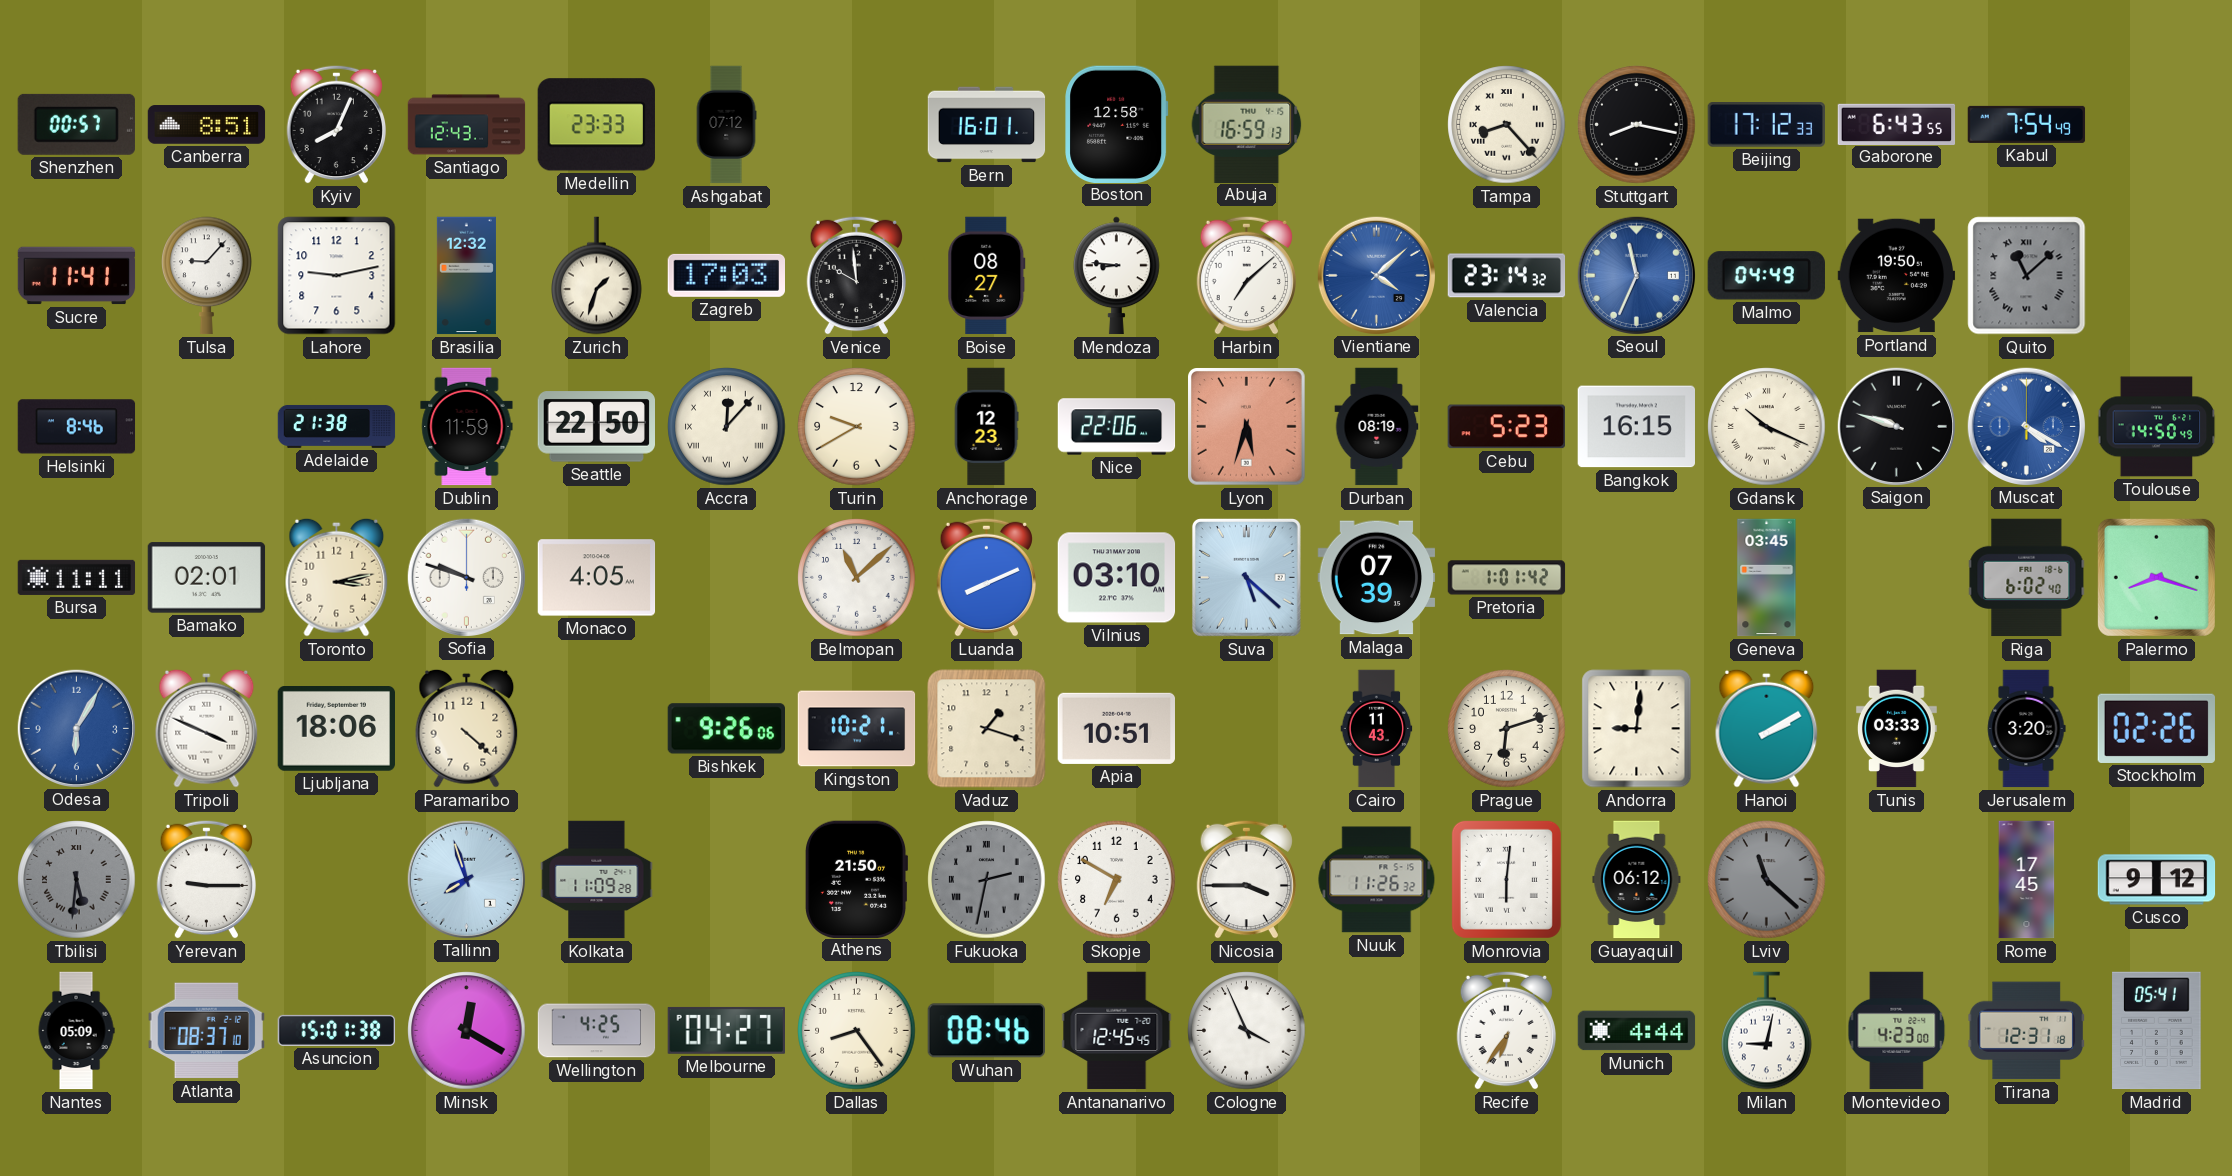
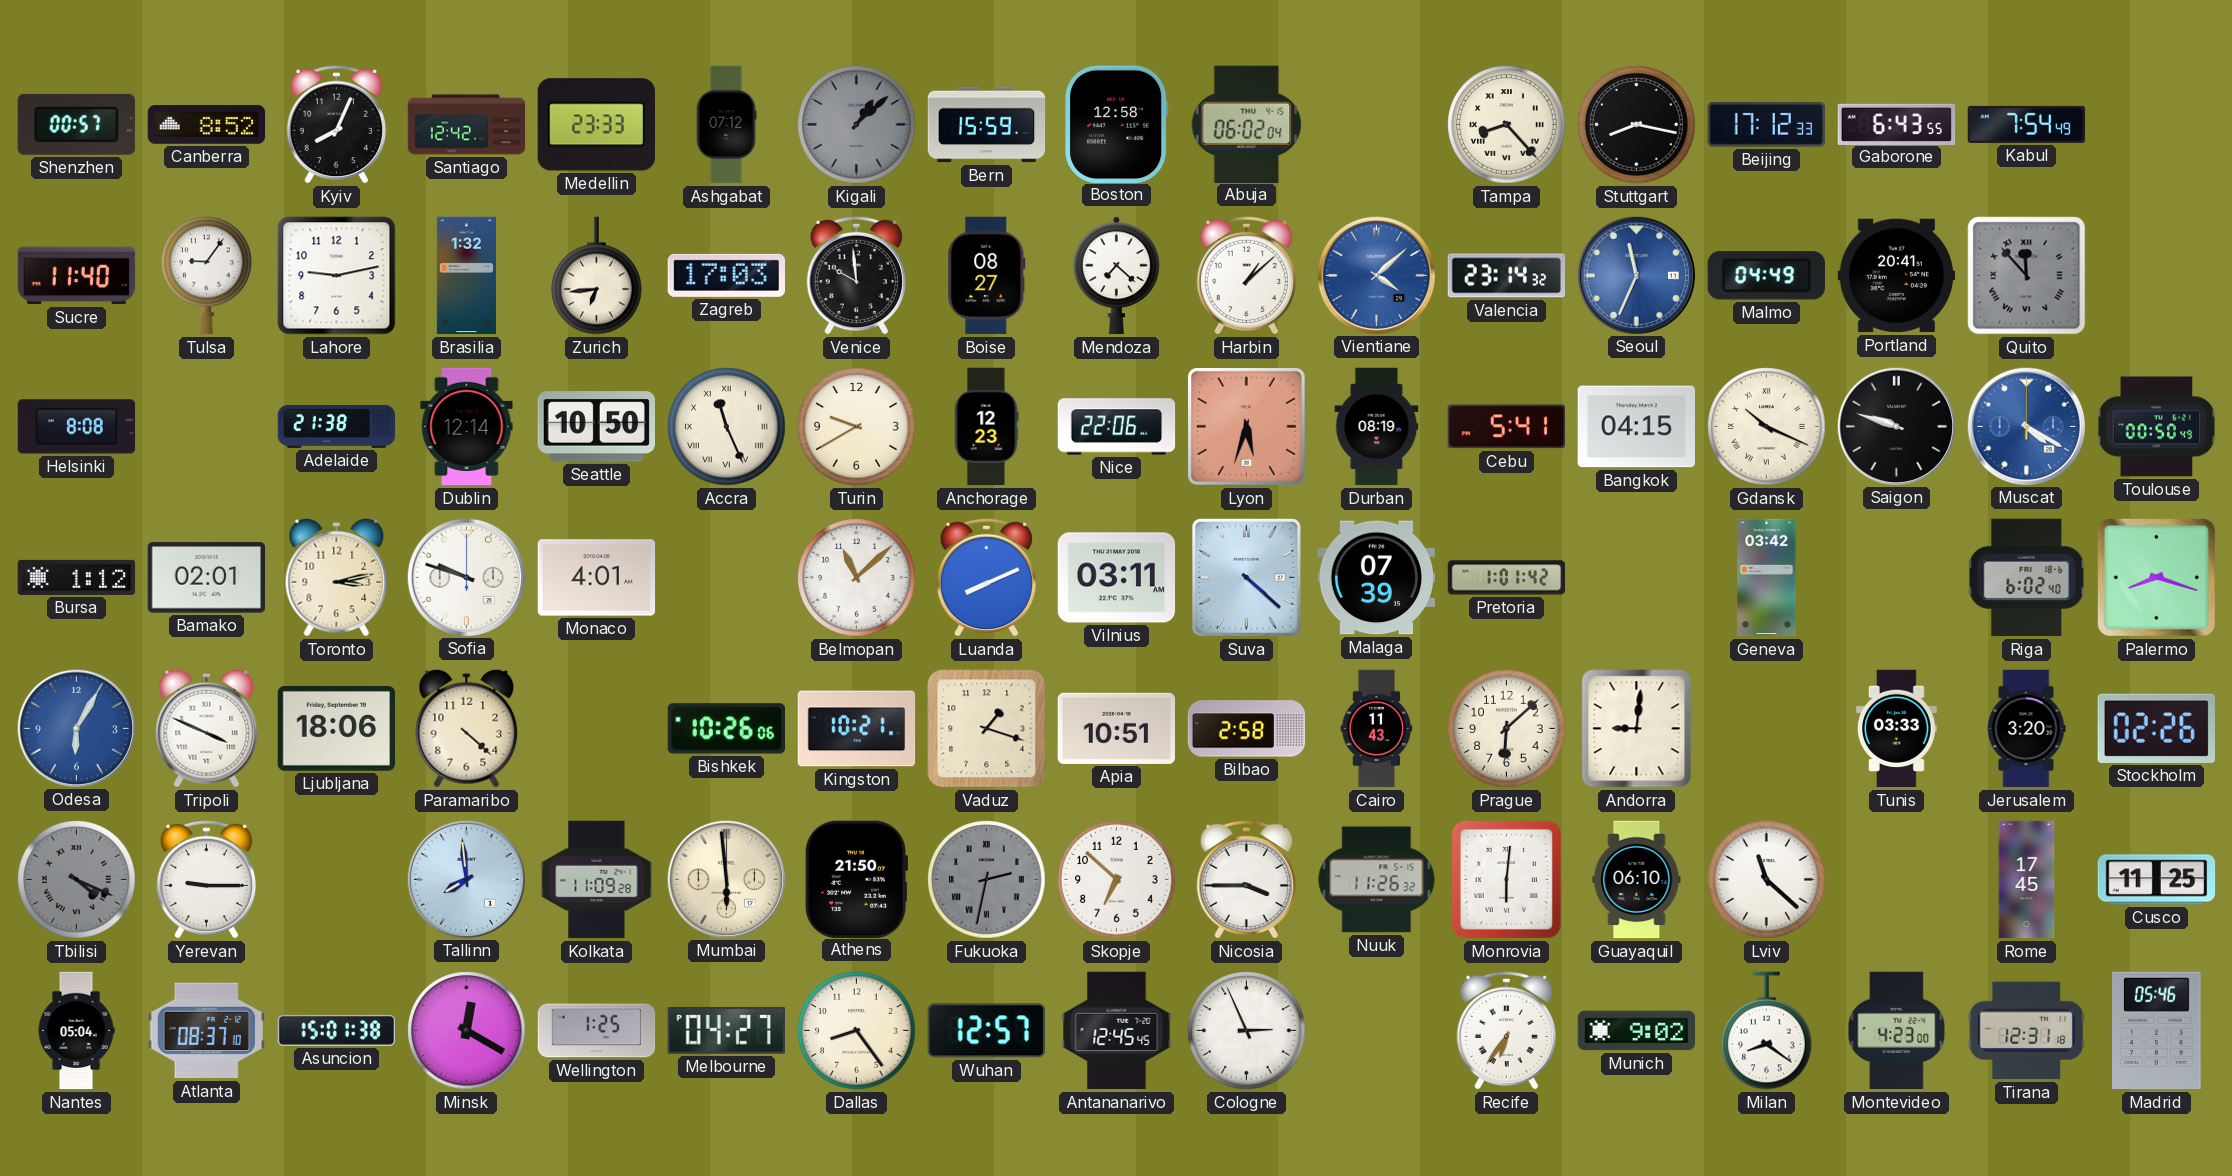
Canberra: 8:51 -> 8:52 (207, 125)
Santiago: 12:43 -> 12:42 (467, 125)
Kigali: none -> 1:08 (857, 125)
Bern: 16:01 -> 15:59 (987, 125)
Abuja: 16:59 -> 06:02 (1247, 124)
Sucre: 11:41 -> 11:40 (77, 276)
Tulsa: 9:07 -> 9:06 (207, 276)
Brasilia: 12:32 -> 1:32 (466, 276)
Zurich: 1:33 -> 6:44 (597, 276)
Mendoza: 8:46 -> 7:22 (1117, 276)
Harbin: 7:08 -> 1:08 (1246, 275)
Portland: 19:50 -> 20:41 (1897, 276)
Quito: 11:08 -> 11:53 (2027, 276)
Helsinki: 8:46 -> 8:08 (77, 427)
Dublin: 11:59 -> 12:14 (467, 427)
Seattle: 22:50 -> 10:50 (596, 427)
Accra: 12:07 -> 11:26 (727, 427)
Cebu: 5:23 -> 5:41 (1506, 427)
Bangkok: 16:15 -> 04:15 (1637, 427)
Toulouse: 14:50 -> 00:50 (2157, 427)
Bursa: 11:11 -> 1:12 (77, 577)
Monaco: 4:05 -> 4:01 (597, 578)
Vilnius: 03:10 -> 03:11 (1117, 578)
Suva: 5:22 -> 4:22 (1246, 578)
Geneva: 03:45 -> 03:42 (1767, 578)
Bishkek: 9:26 -> 10:26 (726, 729)
Bilbao: none -> 2:58 (1247, 729)
Prague: 6:12 -> 6:08 (1507, 729)
Hanoi: 2:10 -> none (1767, 728)
Tbilisi: 5:31 -> 4:19 (77, 880)
Tallinn: 7:57 -> 7:59 (466, 879)
Mumbai: none -> 5:59 (726, 879)
Skopje: 6:50 -> 6:52 (1117, 880)
Guayaquil: 06:12 -> 06:10 (1637, 880)
Lviv dial: grey -> white (1767, 880)
Cusco: 9:12 -> 11:25 (2157, 880)
Nantes: 05:09 -> 05:04 (76, 1031)
Wellington: 4:25 -> 1:25 (597, 1031)
Wuhan: 08:46 -> 12:57 (986, 1031)
Cologne: 3:56 -> 2:56 (1247, 1031)
Munich: 4:44 -> 9:02 (1637, 1031)
Milan: 9:02 -> 8:21 (1767, 1031)
Madrid: 05:41 -> 05:46 (2157, 1031)
